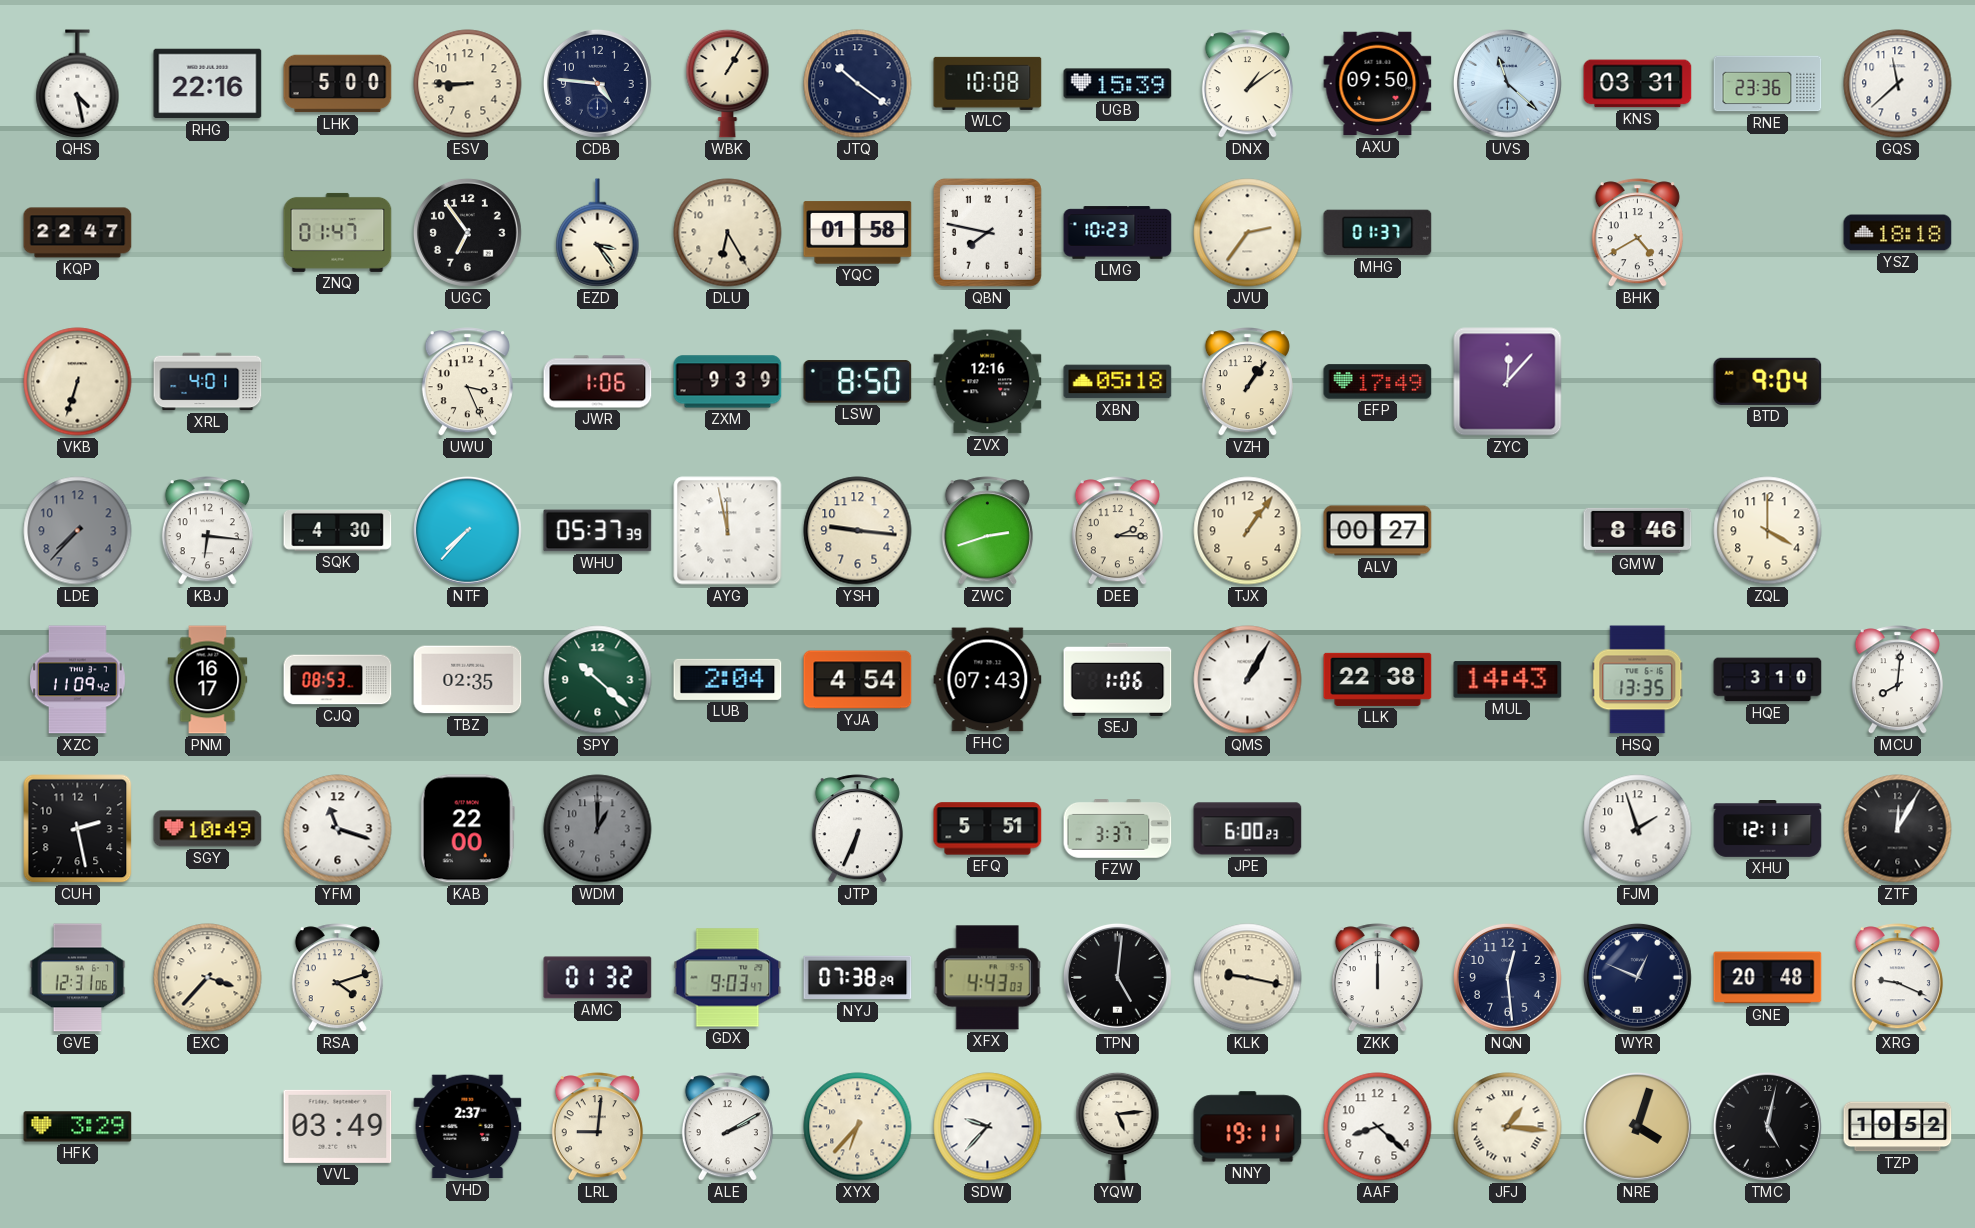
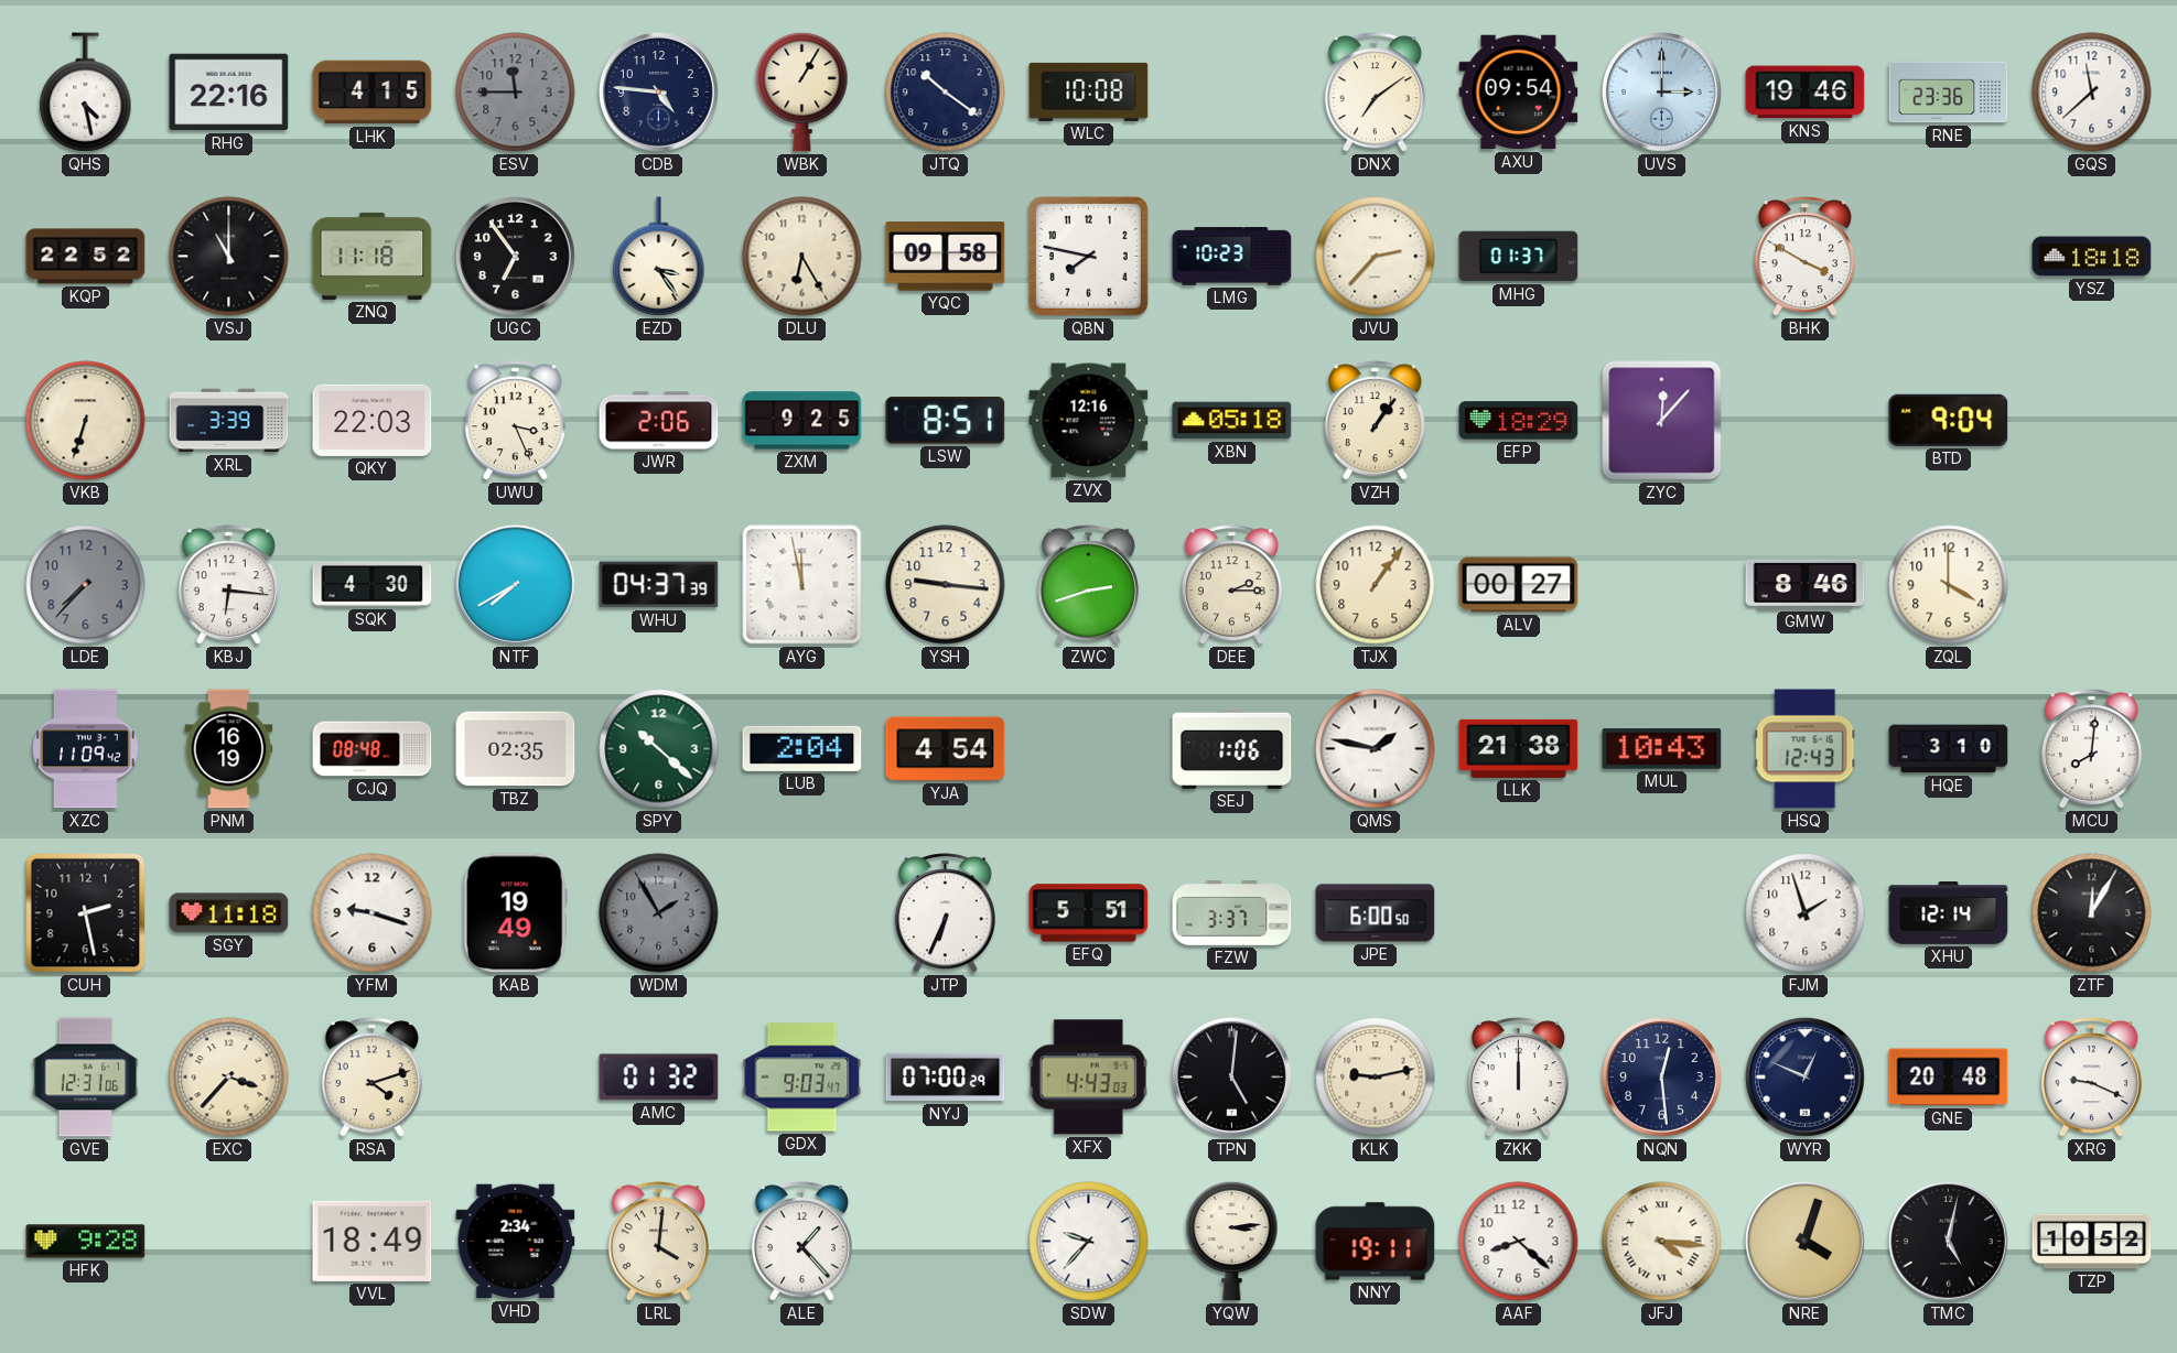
LHK: 5:00 -> 4:15 (373, 93)
ESV: 8:45 -> 11:45 (516, 93)
ESV dial: cream -> grey (516, 93)
UGB: 15:39 -> none (1118, 84)
DNX: 1:09 -> 7:09 (1375, 93)
AXU: 09:50 -> 09:54 (1519, 93)
UVS: 11:22 -> 3:00 (1661, 91)
KNS: 03:31 -> 19:46 (1806, 93)
KQP: 22:47 -> 22:52 (86, 257)
VSJ: none -> 11:00 (229, 257)
ZNQ: 01:47 -> 11:18 (373, 256)
YQC: 01:58 -> 09:58 (946, 257)
JVU: 2:36 -> 2:37 (1376, 257)
BHK: 4:40 -> 3:50 (1804, 257)
XRL: 4:01 -> 3:39 (229, 421)
QKY: none -> 22:03 (373, 420)
JWR: 1:06 -> 2:06 (659, 421)
ZXM: 9:39 -> 9:25 (802, 421)
LSW: 8:50 -> 8:51 (946, 421)
EFP: 17:49 -> 18:29 (1519, 421)
NTF: 7:37 -> 7:40 (515, 584)
WHU: 05:37 -> 04:37 (659, 585)
PNM: 16:17 -> 16:19 (229, 749)
CJQ: 08:53 -> 08:48 (373, 749)
FHC: 07:43 -> none (988, 680)
QMS: 1:05 -> 1:47 (1376, 749)
LLK: 22:38 -> 21:38 (1519, 748)
MUL: 14:43 -> 10:43 (1662, 749)
HSQ: 13:35 -> 12:43 (1806, 749)
SGY: 10:49 -> 11:18 (229, 913)
YFM: 11:18 -> 9:18 (373, 913)
KAB: 22:00 -> 19:49 (515, 913)
WDM: 1:00 -> 1:55 (659, 913)
JPE: 6:00:23 -> 6:00:50 (1376, 913)
XHU: 12:11 -> 12:14 (1949, 913)
NYJ: 07:38 -> 07:00 (946, 1078)
KLK: 9:17 -> 9:13 (1376, 1078)
HFK: 3:29 -> 9:28 (86, 1242)
VVL: 03:49 -> 18:49 (373, 1241)
VHD: 2:37 -> 2:34 (516, 1242)
LRL: 9:01 -> 4:01 (658, 1242)
ALE: 2:10 -> 1:23 (801, 1242)
XYX: 6:37 -> none (858, 1127)
YQW: 5:14 -> 3:14 (1232, 1241)
JFJ: 1:16 -> 4:16 (1662, 1242)
